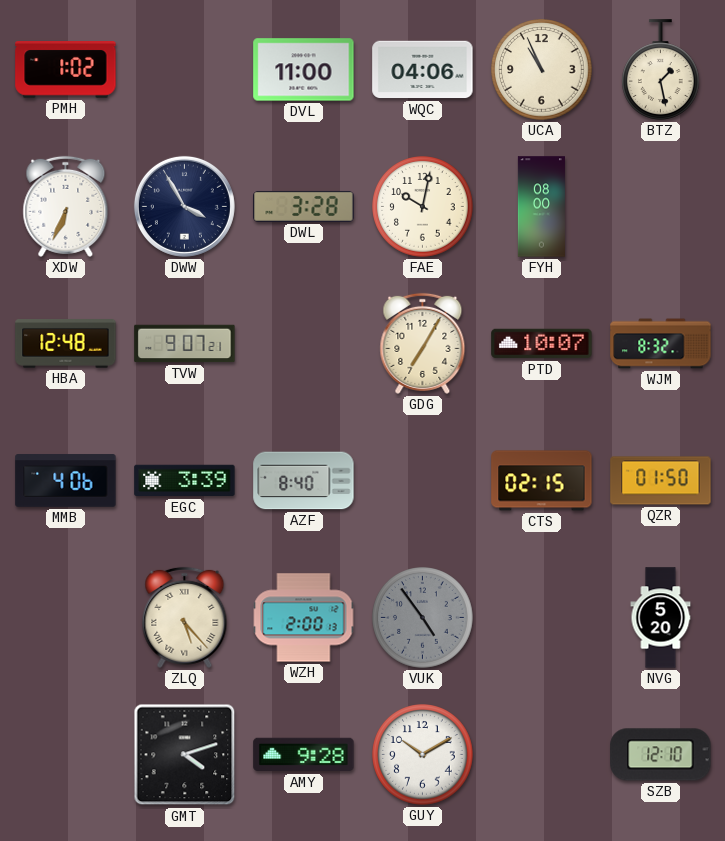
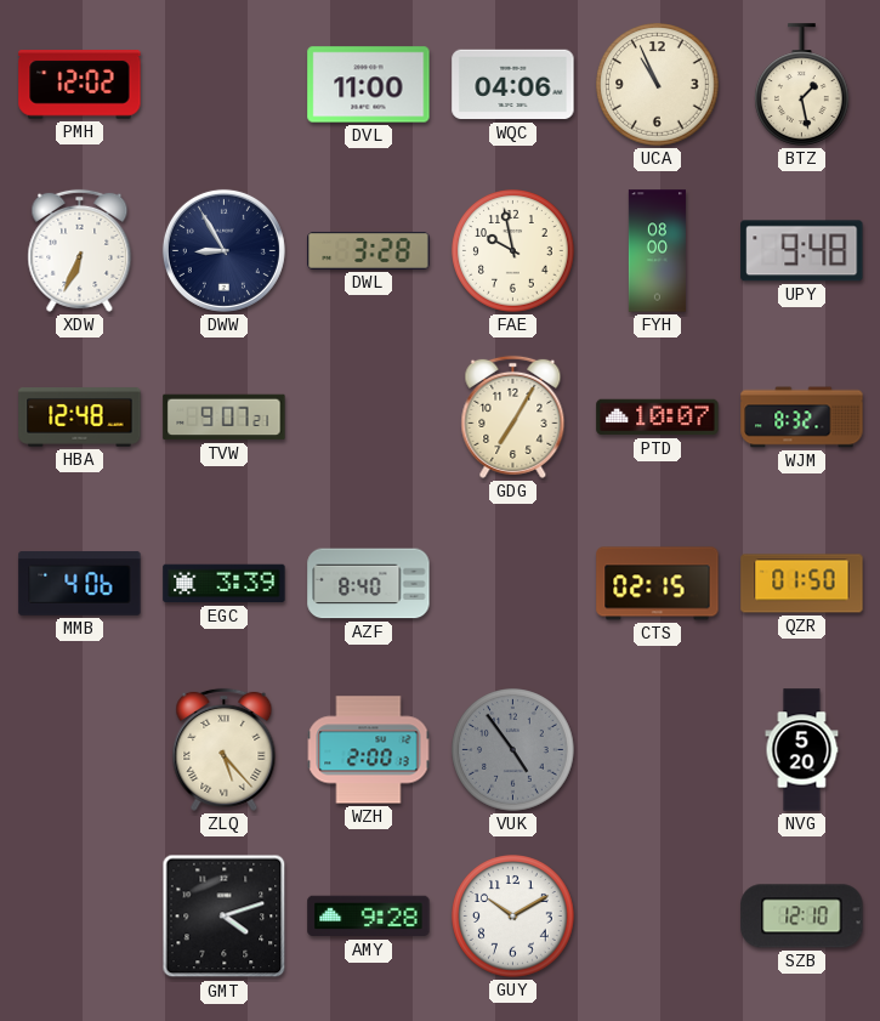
PMH: 1:02 -> 12:02 (80, 85)
DWW: 3:55 -> 8:55 (223, 250)
FAE: 10:02 -> 9:58 (513, 251)
UPY: none -> 9:48 (802, 251)
